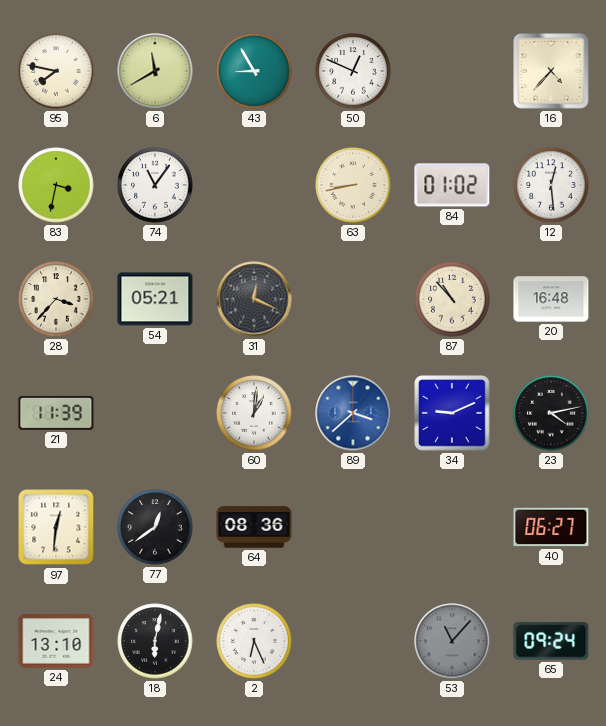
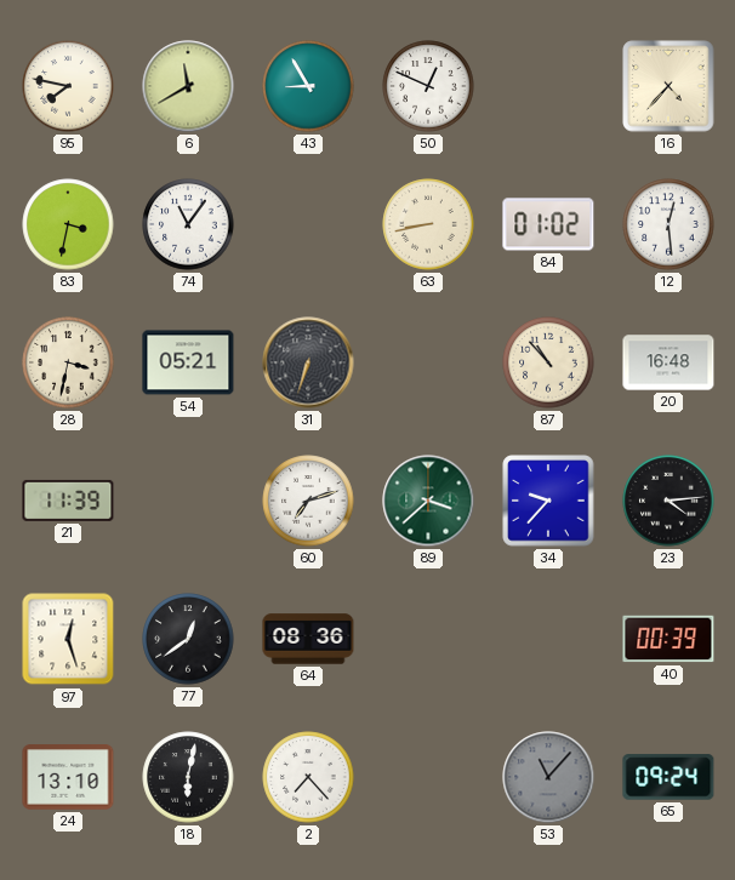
28: 3:37 -> 3:32 (68, 362)
31: 12:19 -> 6:33 (308, 362)
60: 1:01 -> 7:12 (308, 501)
89 dial: blue -> green (428, 501)
34: 9:11 -> 9:37 (548, 501)
23: 4:13 -> 4:14 (668, 501)
97: 12:31 -> 12:27 (68, 639)
40: 06:27 -> 00:39 (668, 639)
2: 6:26 -> 7:23 (308, 777)
